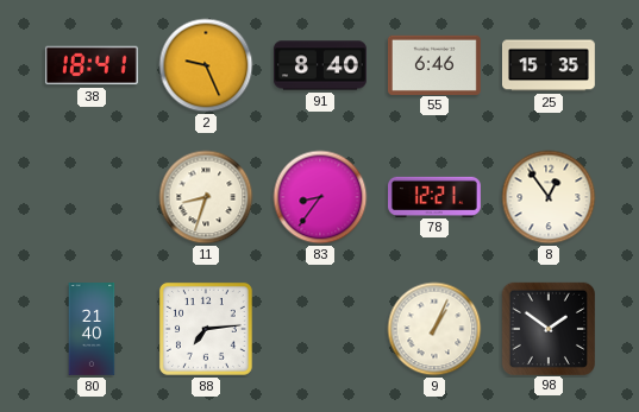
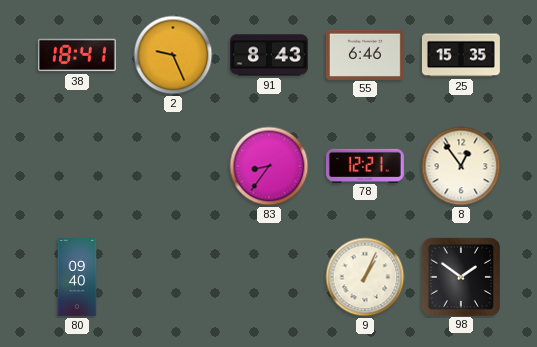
91: 8:40 -> 8:43 (270, 55)
11: 8:33 -> none (206, 197)
80: 21:40 -> 09:40 (77, 278)
88: 7:14 -> none (206, 329)
